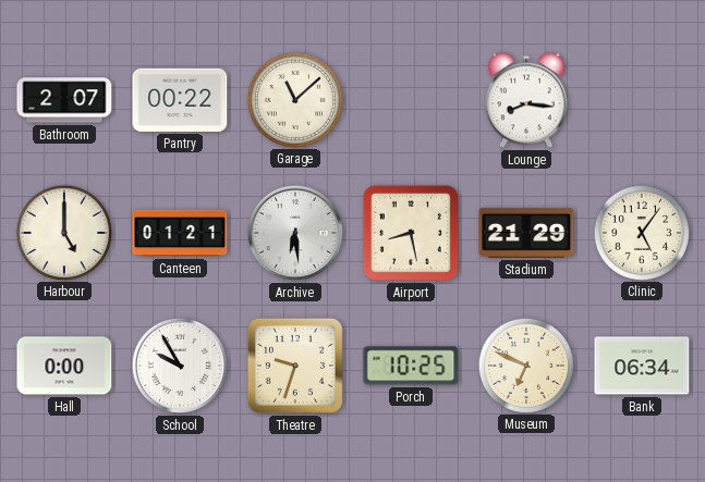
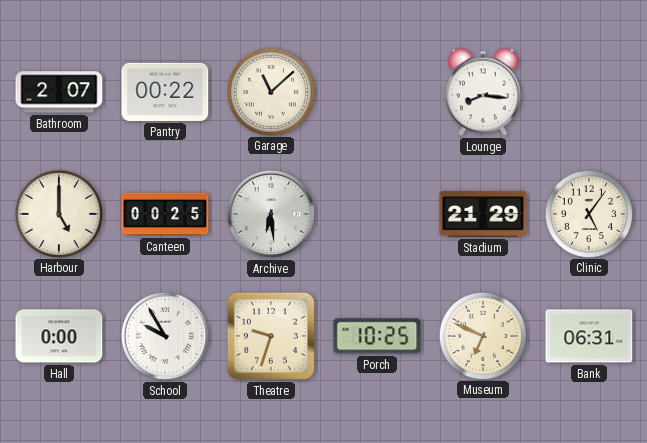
Canteen: 01:21 -> 00:25 (165, 214)
Airport: 8:28 -> none (411, 233)
Bank: 06:34 -> 06:31 (589, 336)
